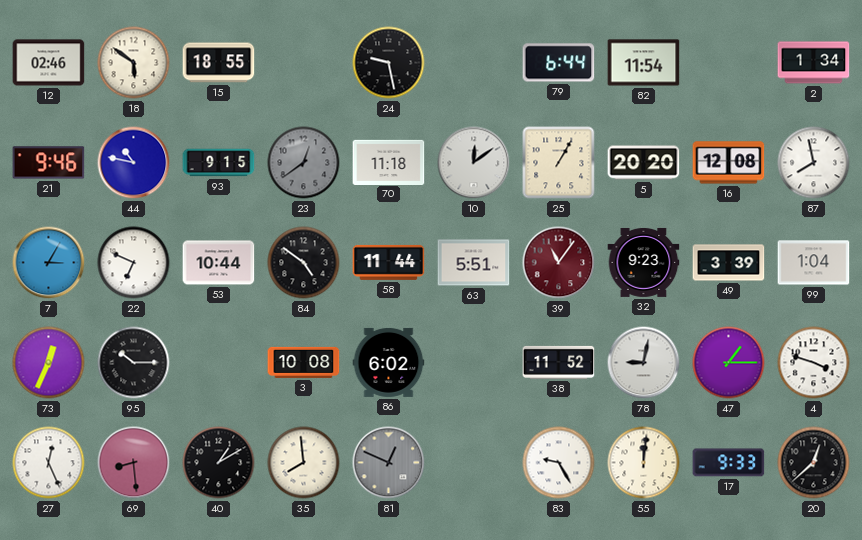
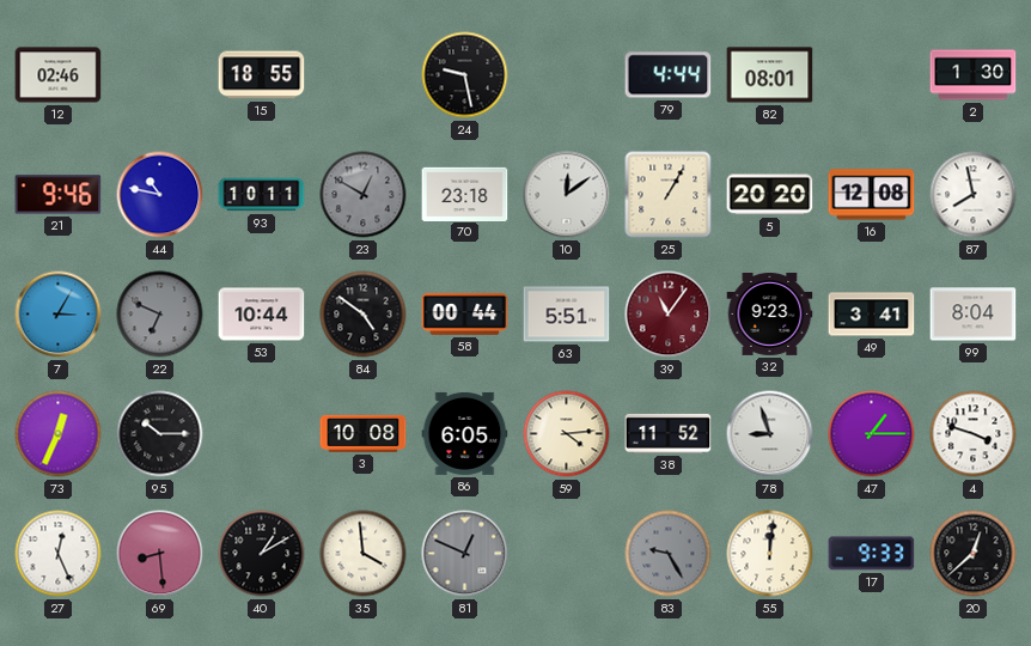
18: 5:51 -> none (134, 63)
79: 6:44 -> 4:44 (669, 75)
82: 11:54 -> 08:01 (770, 75)
2: 1:34 -> 1:30 (974, 75)
93: 9:15 -> 10:11 (262, 195)
23: 12:39 -> 12:50 (364, 195)
70: 11:18 -> 23:18 (465, 194)
22 dial: white -> grey (160, 315)
58: 11:44 -> 00:44 (465, 313)
49: 3:39 -> 3:41 (872, 315)
99: 1:04 -> 8:04 (974, 315)
86: 6:02 -> 6:05 (465, 433)
59: none -> 4:14 (567, 434)
78: 9:02 -> 8:57 (770, 434)
35: 7:59 -> 3:59 (364, 554)
83 dial: white -> grey (669, 554)
